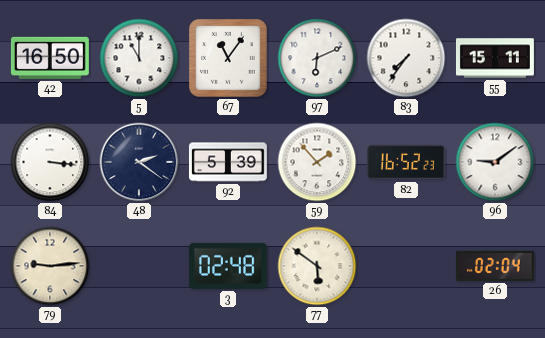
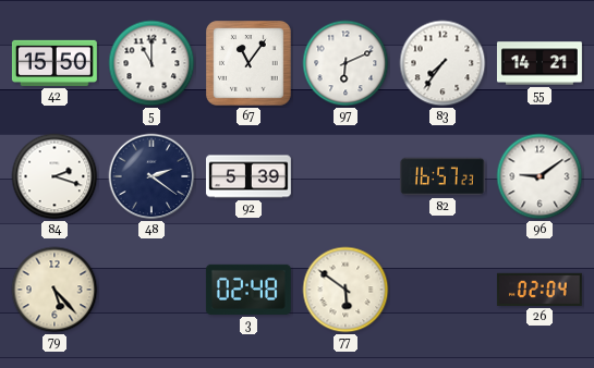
42: 16:50 -> 15:50 (54, 63)
55: 15:11 -> 14:21 (540, 63)
84: 3:16 -> 2:18 (54, 176)
59: 1:53 -> none (317, 162)
82: 16:52 -> 16:57 (443, 176)
79: 9:14 -> 5:23 (54, 290)
